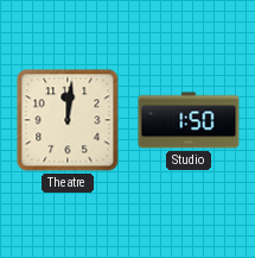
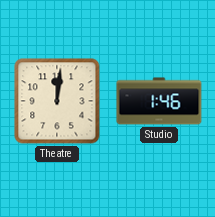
Studio: 1:50 -> 1:46 (159, 101)
